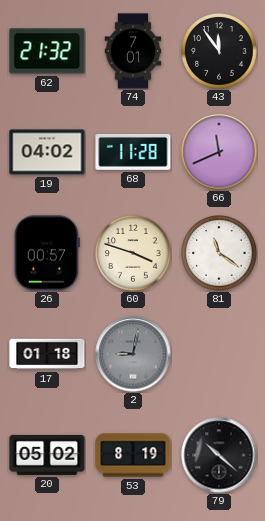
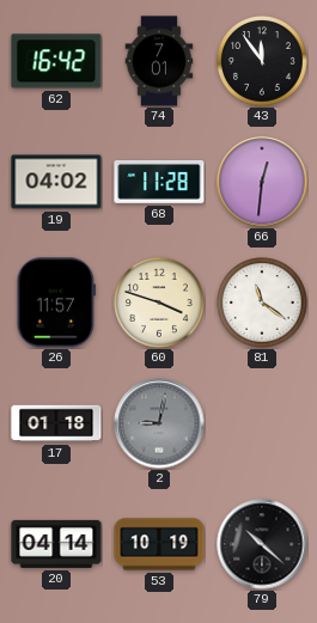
62: 21:32 -> 16:42 (56, 61)
66: 11:41 -> 12:31 (262, 182)
26: 00:57 -> 11:57 (56, 303)
20: 05:02 -> 04:14 (56, 544)
53: 8:19 -> 10:19 (159, 544)
